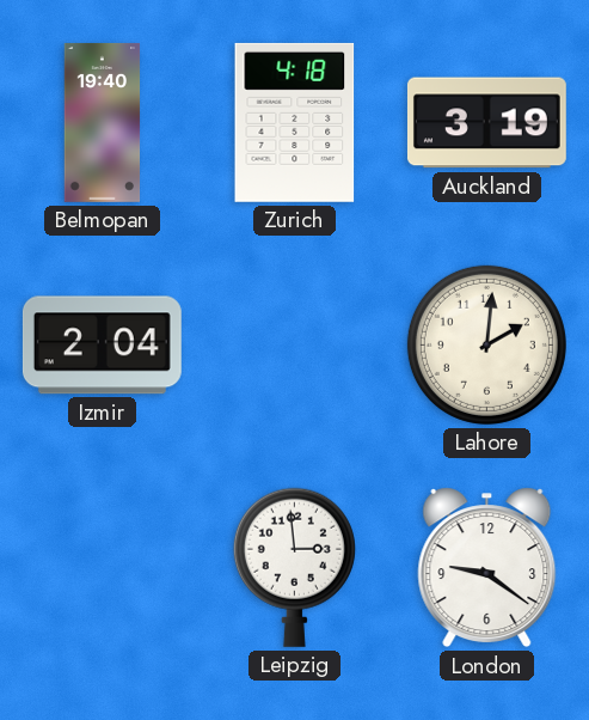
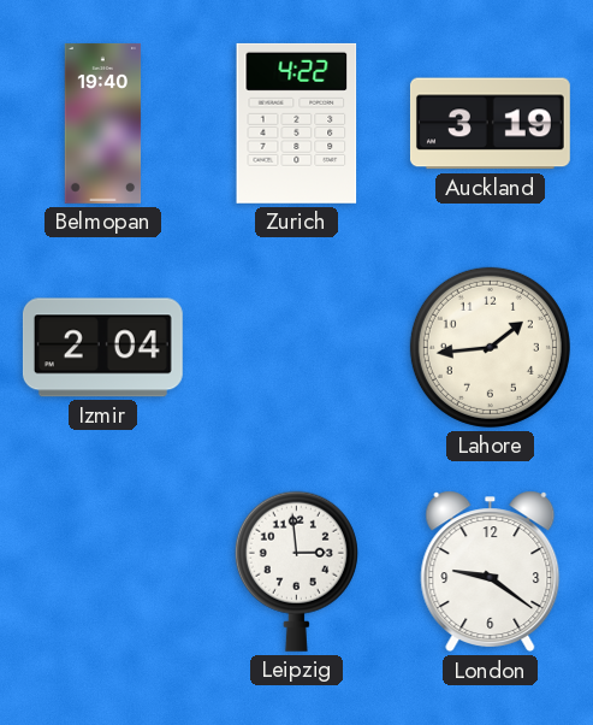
Zurich: 4:18 -> 4:22 (297, 123)
Lahore: 2:01 -> 1:44 (490, 347)
